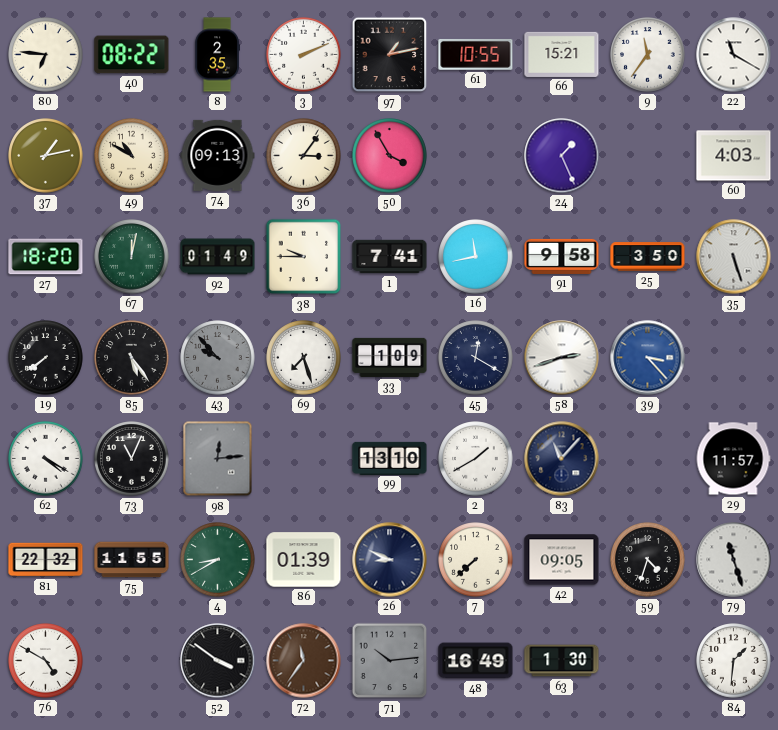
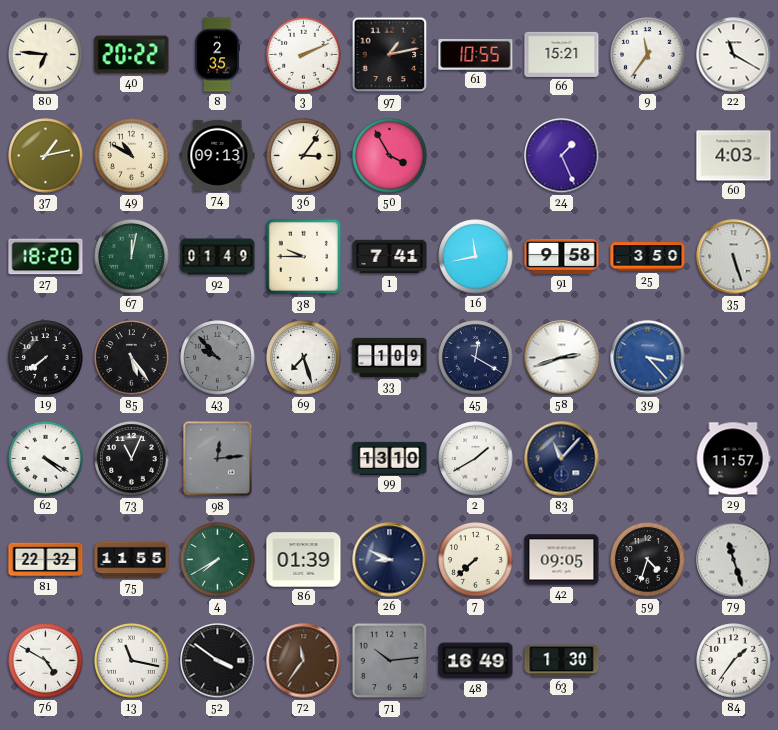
40: 08:22 -> 20:22 (132, 55)
4: 8:40 -> 7:40 (218, 560)
13: none -> 11:17 (132, 661)
84: 1:31 -> 1:36 (734, 661)
